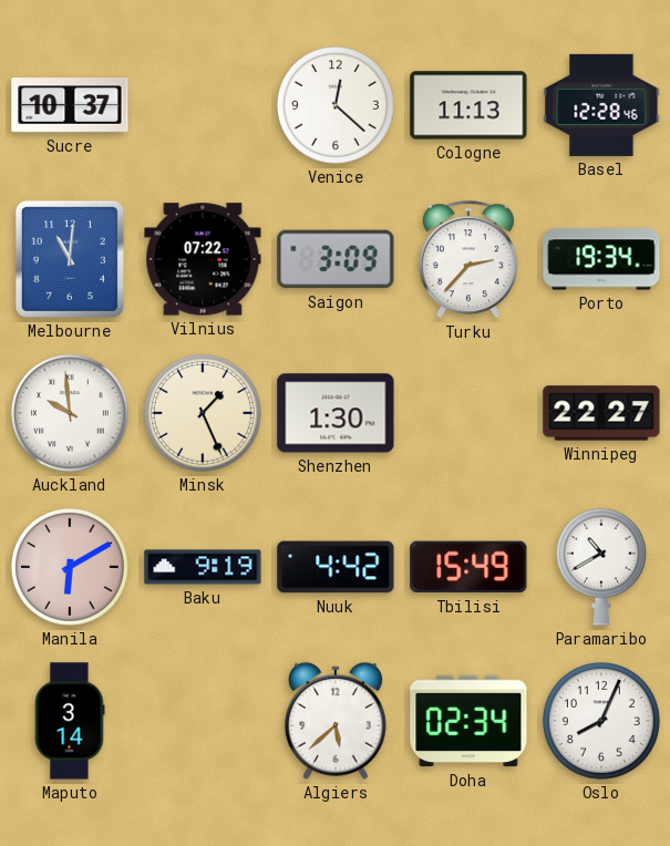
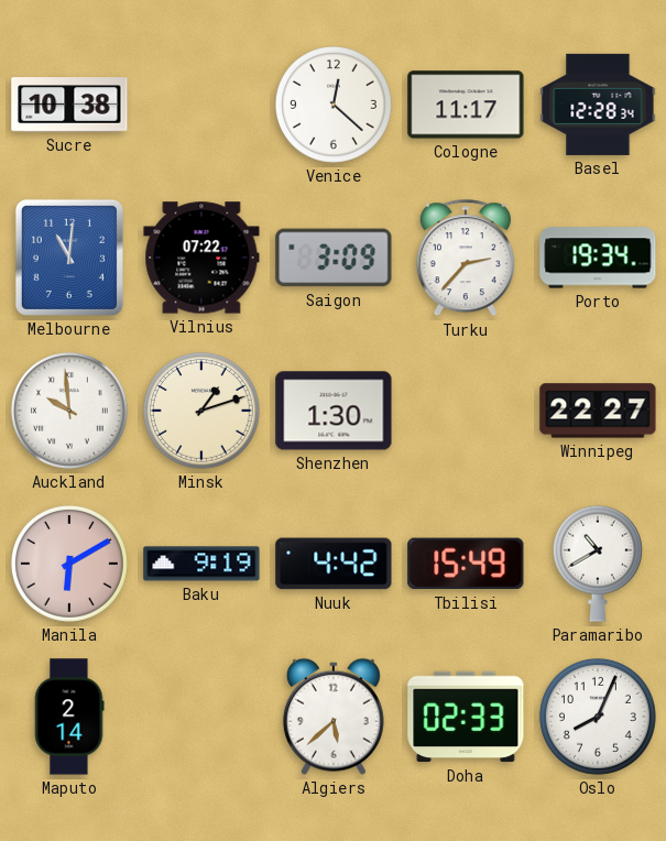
Sucre: 10:37 -> 10:38 (69, 105)
Cologne: 11:13 -> 11:17 (466, 105)
Basel: 12:28:46 -> 12:28:34 (598, 105)
Minsk: 1:26 -> 1:12 (201, 411)
Maputo: 3:14 -> 2:14 (69, 717)
Doha: 02:34 -> 02:33 (466, 717)
